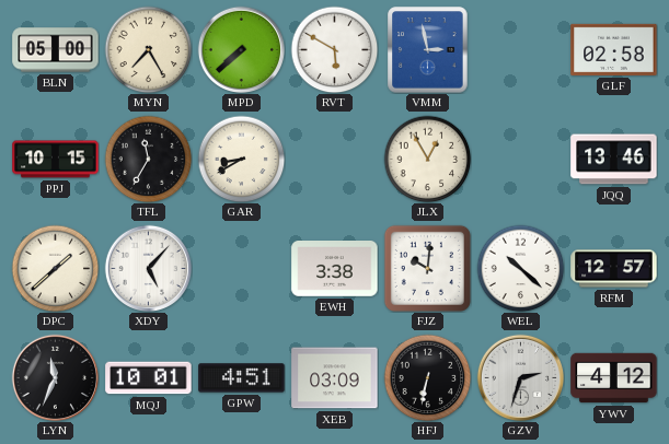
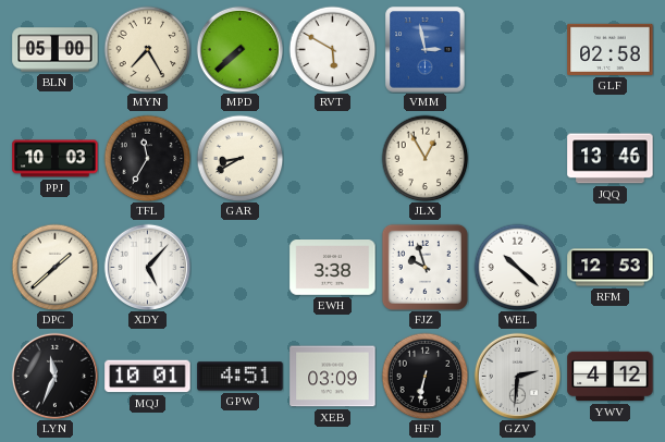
PPJ: 10:15 -> 10:03 (56, 159)
FJZ: 10:01 -> 9:57 (424, 267)
RFM: 12:57 -> 12:53 (611, 268)
GZV: 2:33 -> 2:31 (517, 376)
